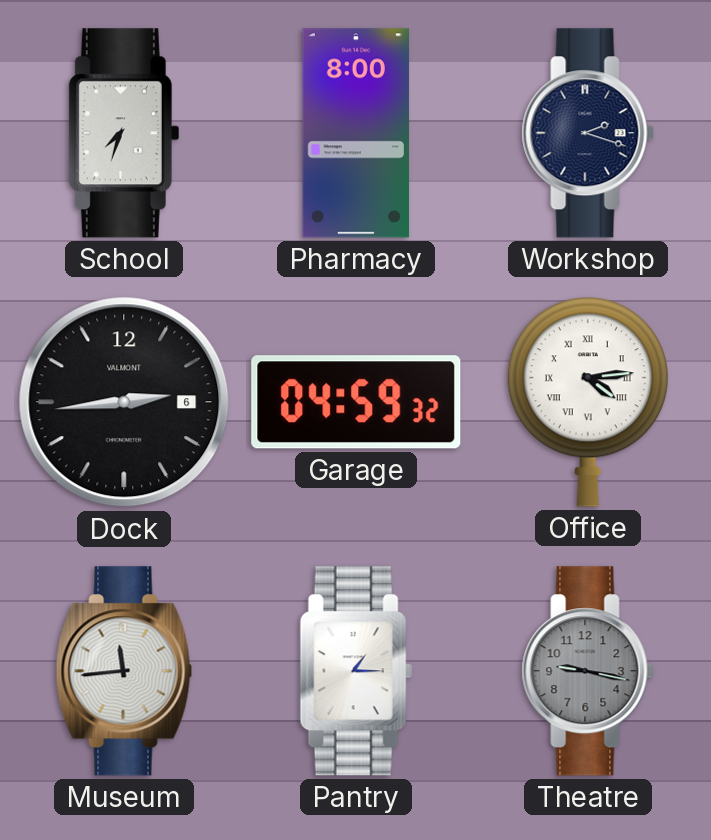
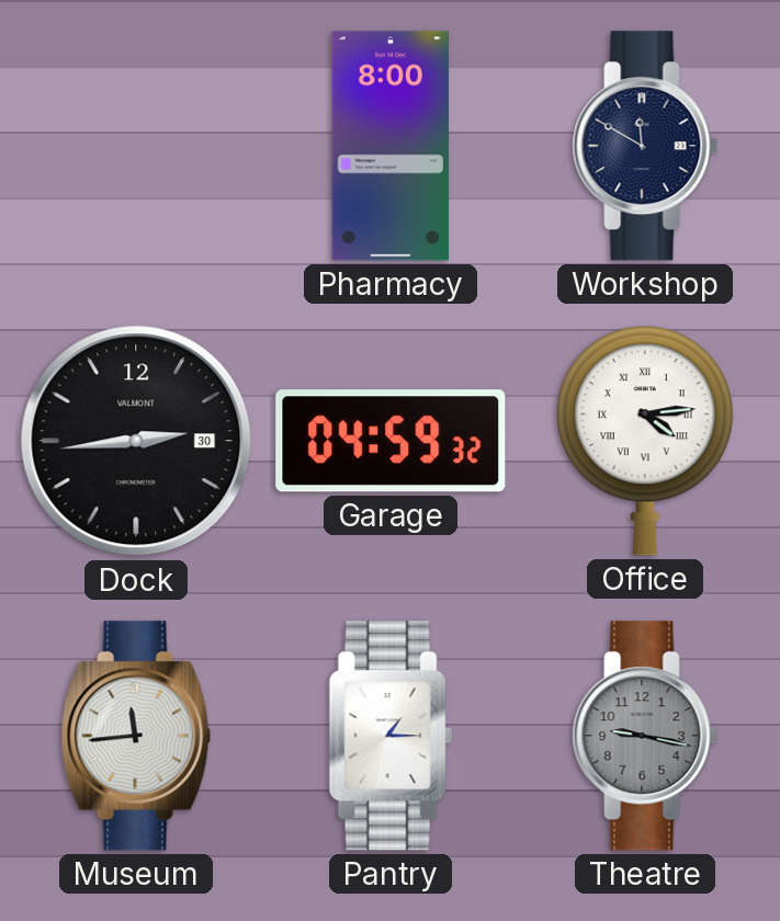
School: 7:33 -> none (124, 133)
Workshop: 2:18 -> 11:50 (645, 146)
Dock date: 6 -> 30 (136, 441)
